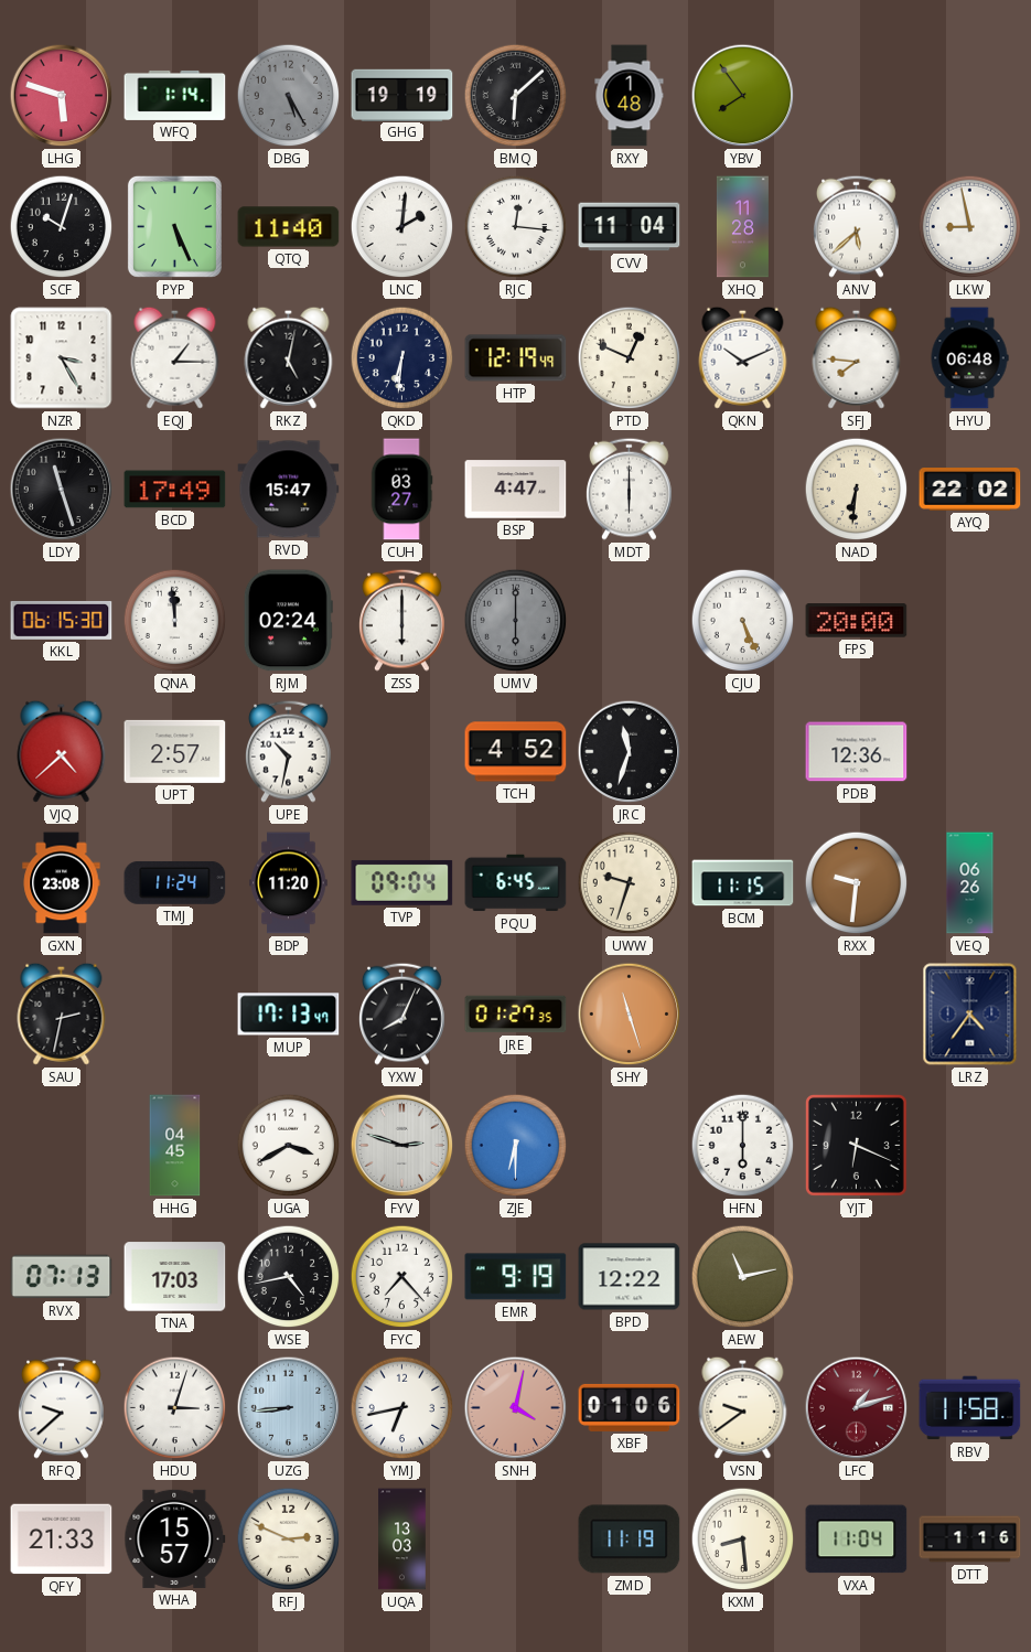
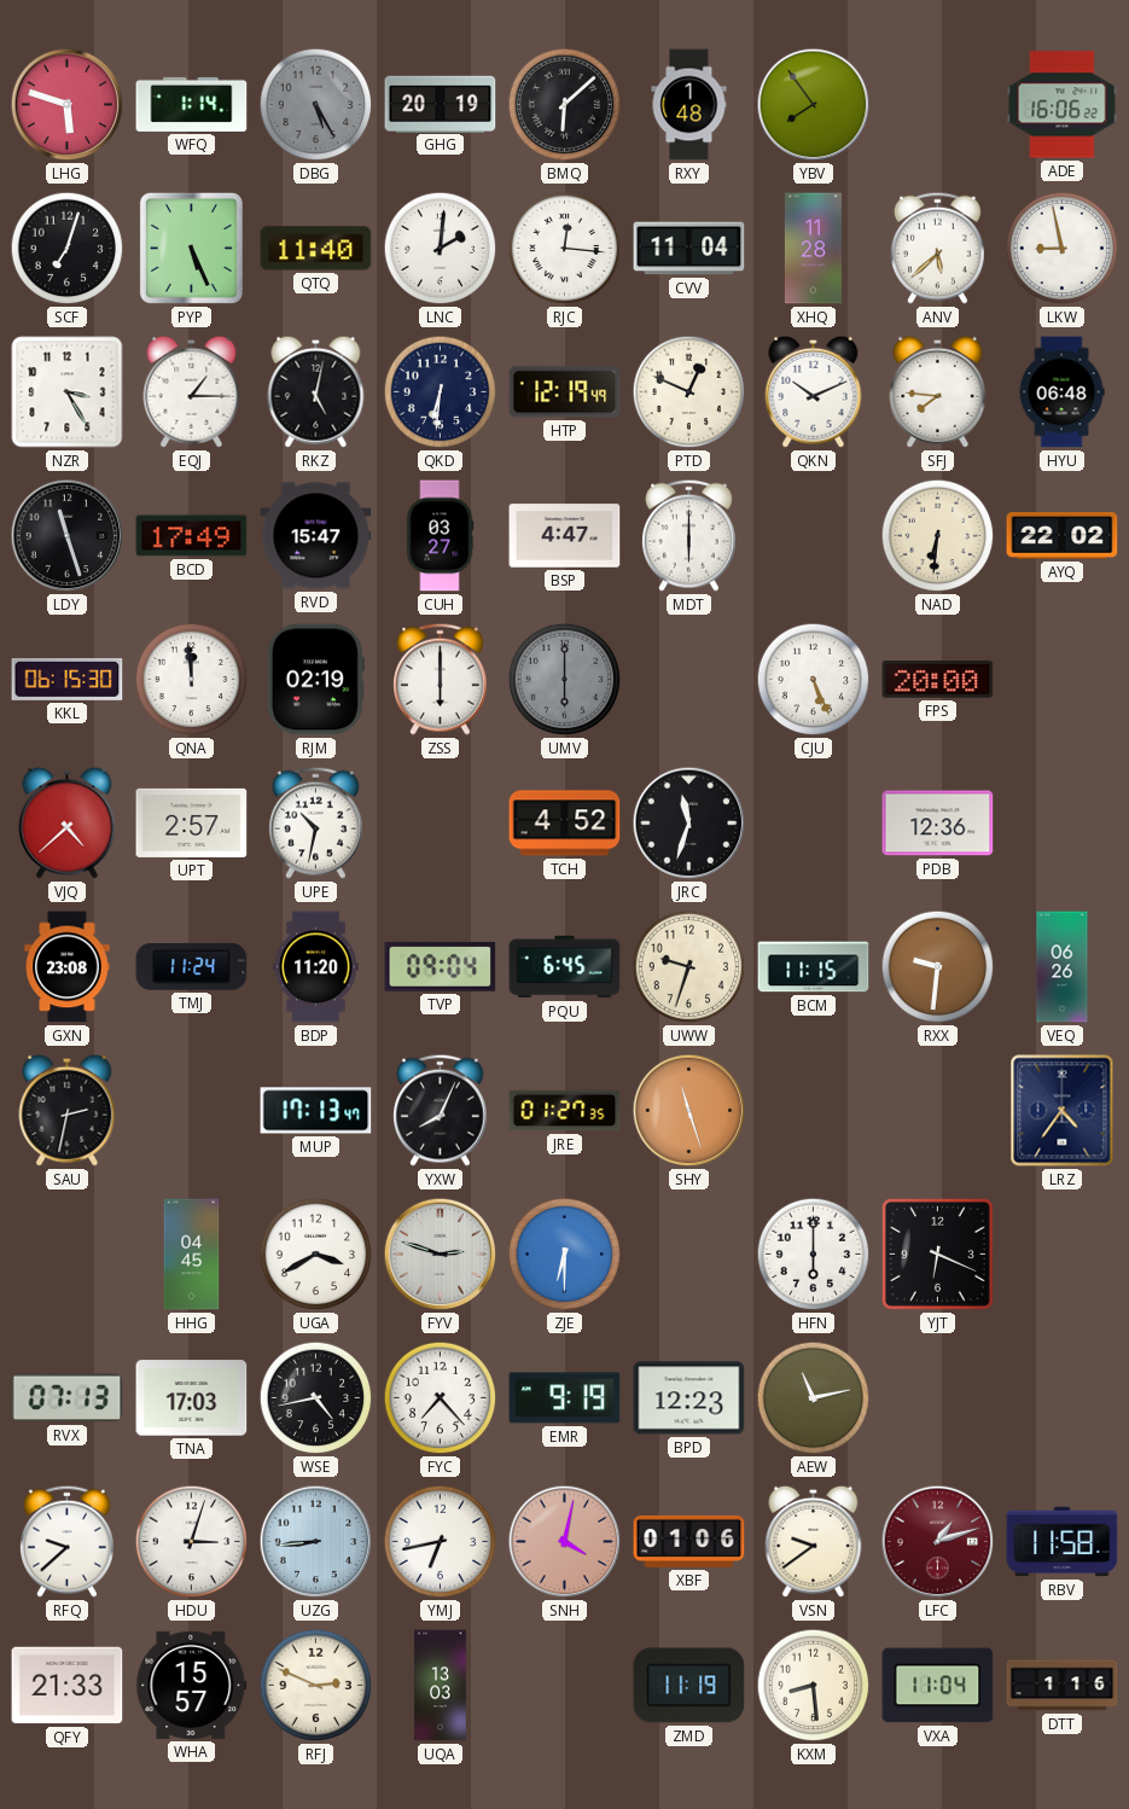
GHG: 19:19 -> 20:19 (441, 104)
ADE: none -> 16:06 (1063, 105)
SCF: 10:03 -> 7:03 (68, 249)
RJM: 02:24 -> 02:19 (315, 680)
BPD: 12:22 -> 12:23 (689, 1398)
